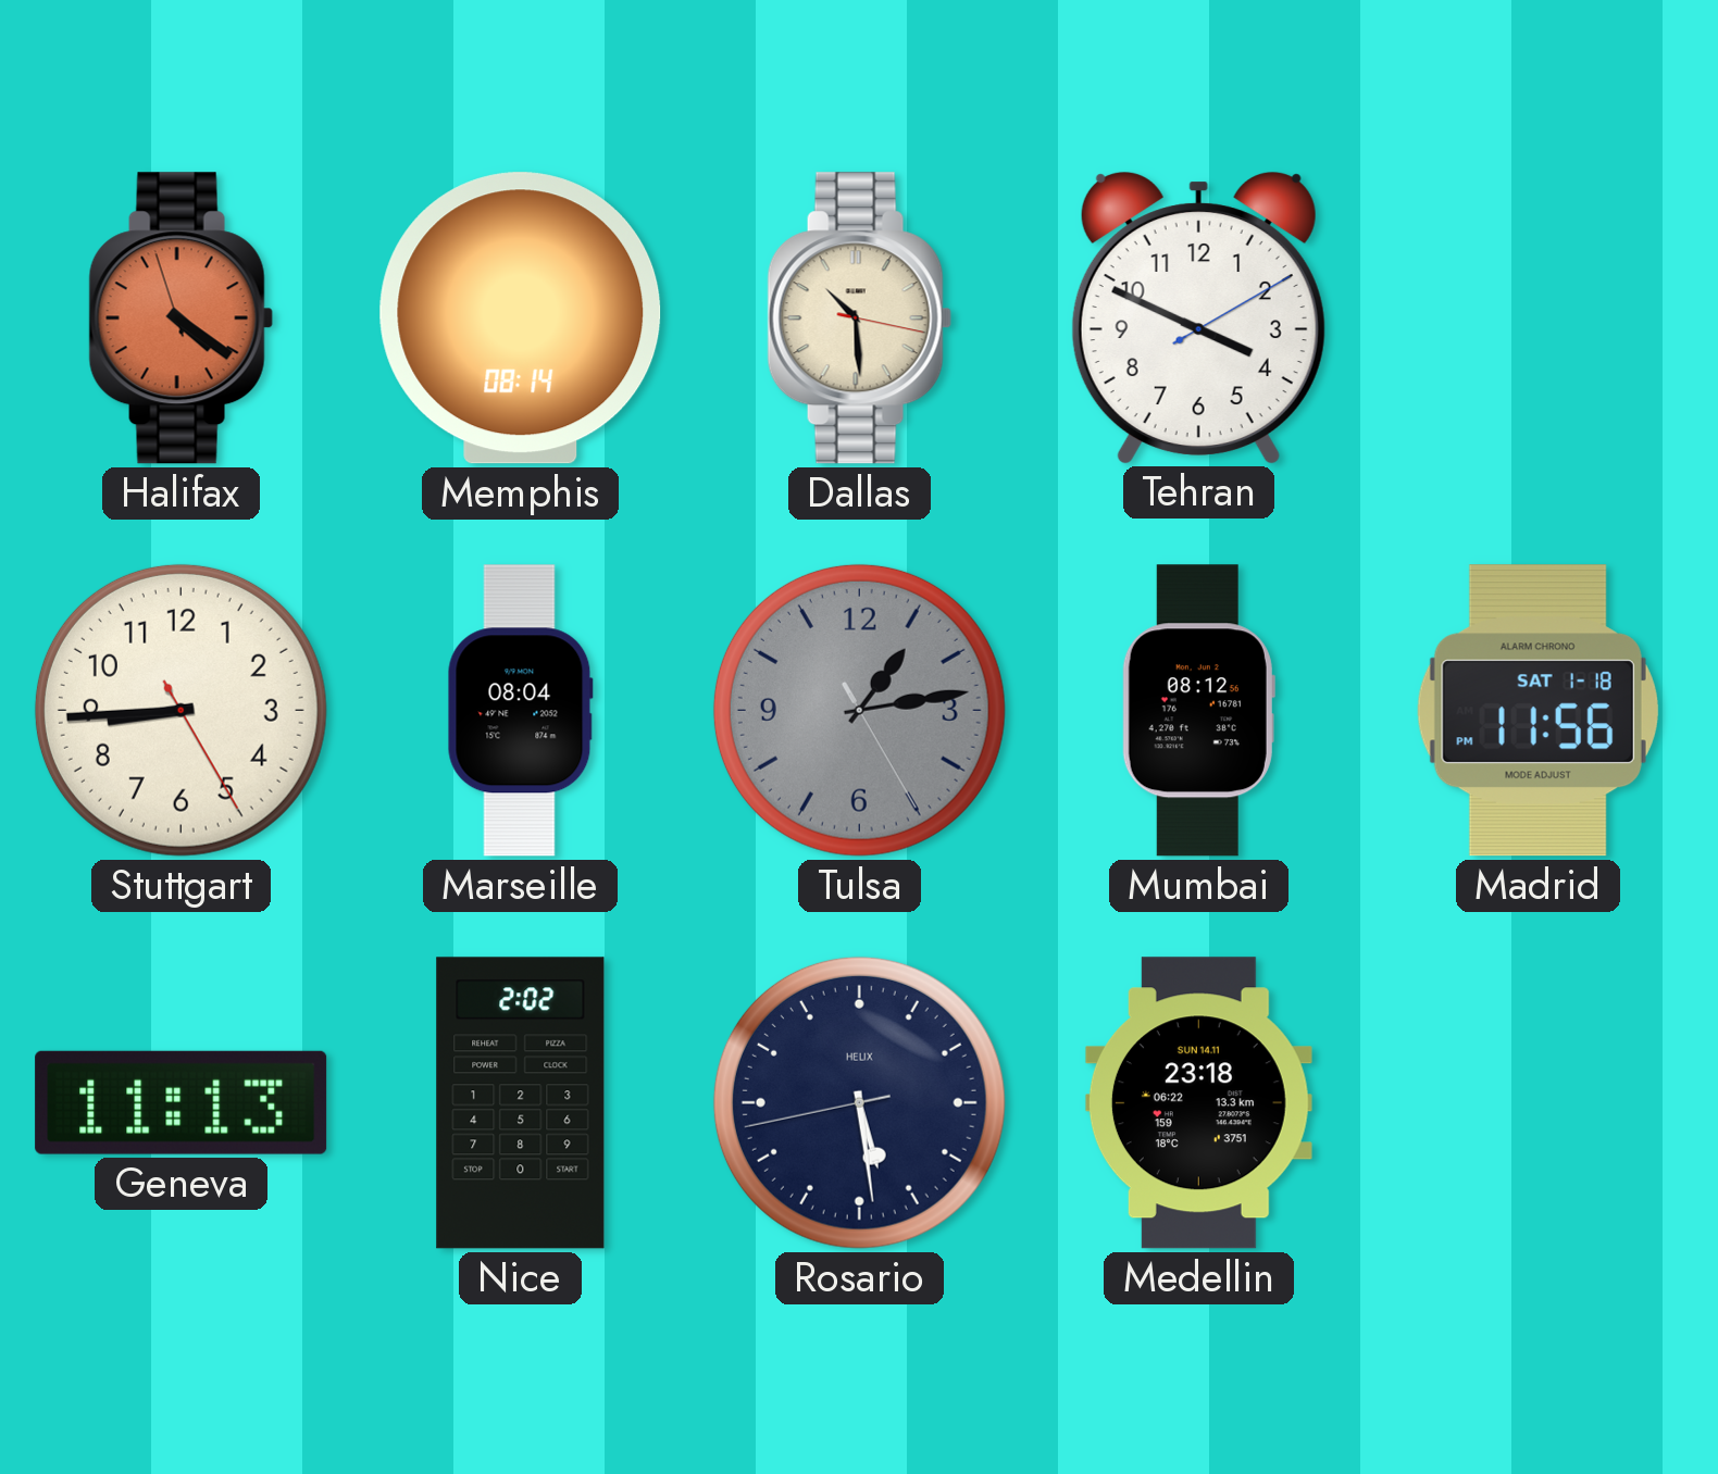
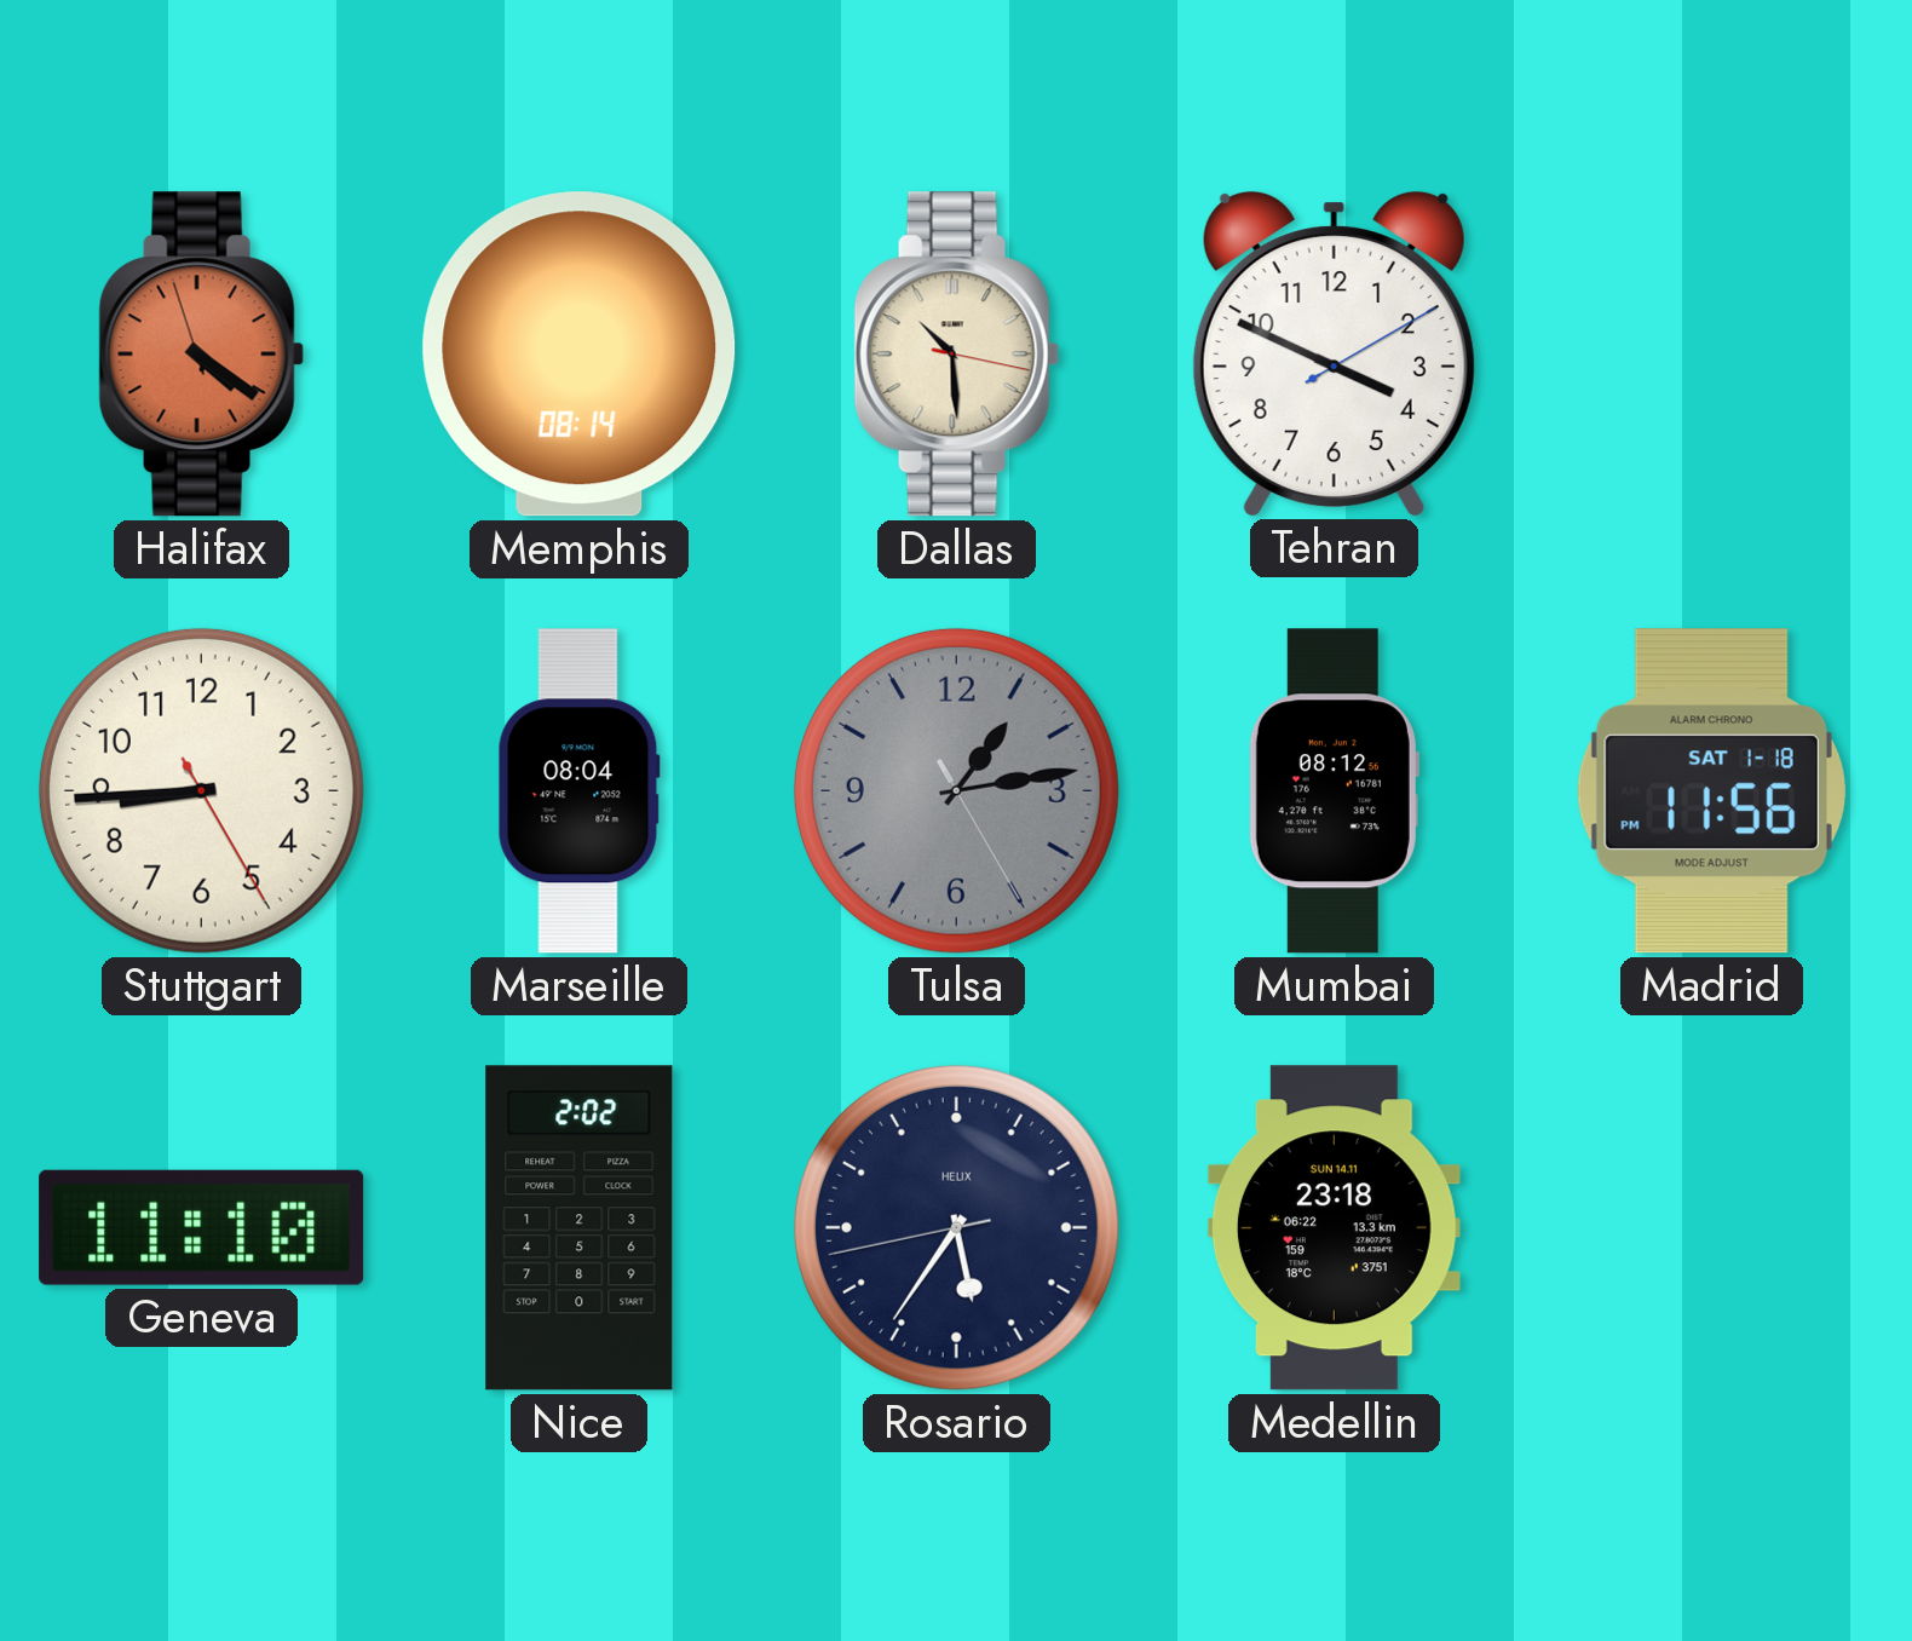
Geneva: 11:13 -> 11:10 (202, 1227)
Rosario: 5:28 -> 5:35 (956, 1227)
